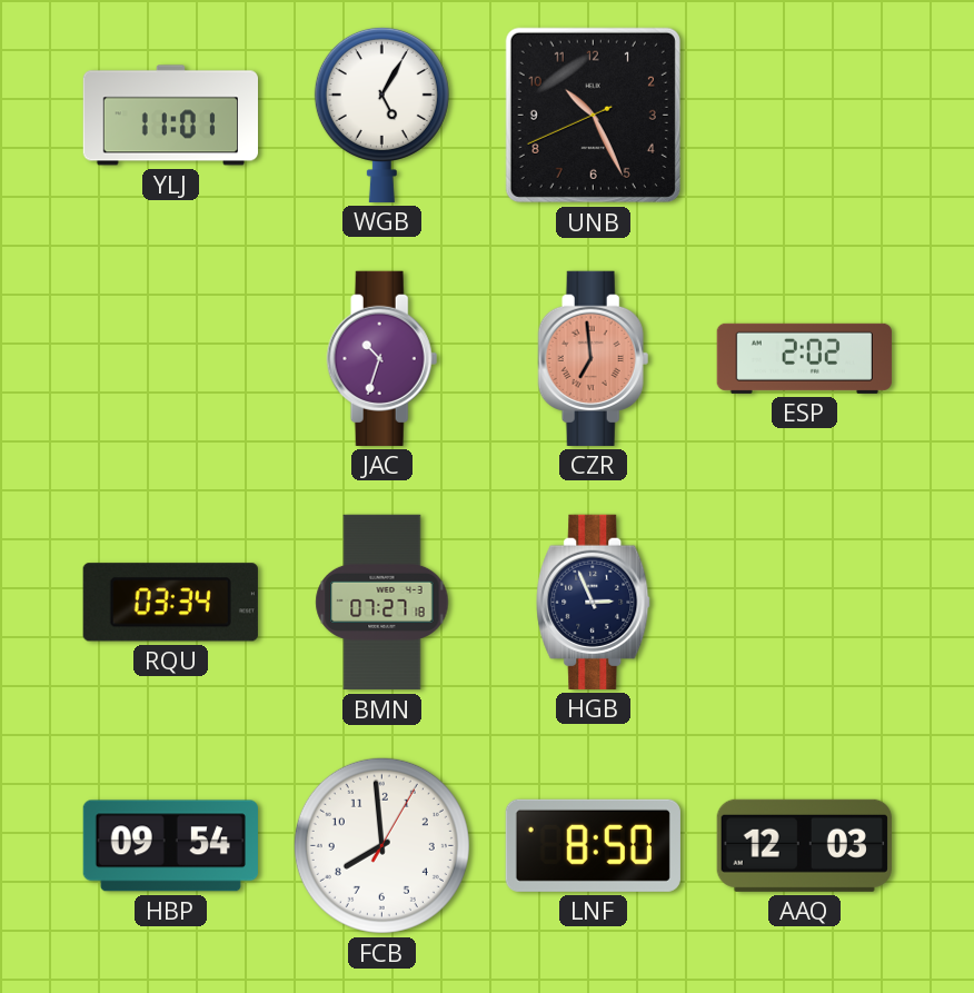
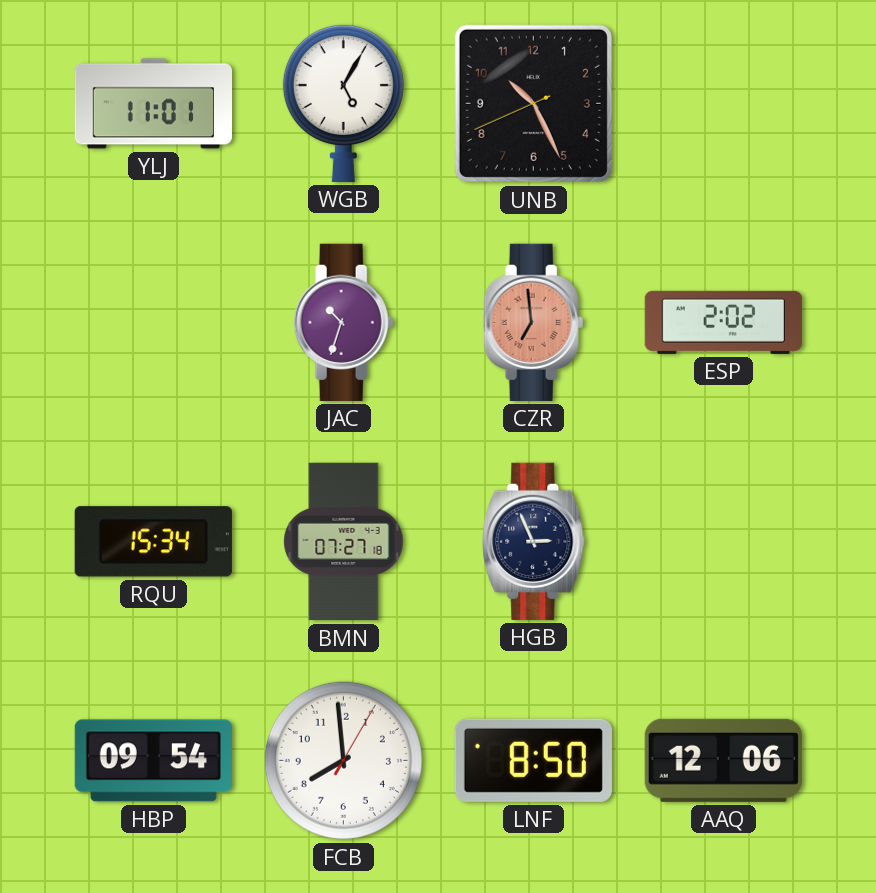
RQU: 03:34 -> 15:34 (153, 542)
AAQ: 12:03 -> 12:06 (723, 760)
